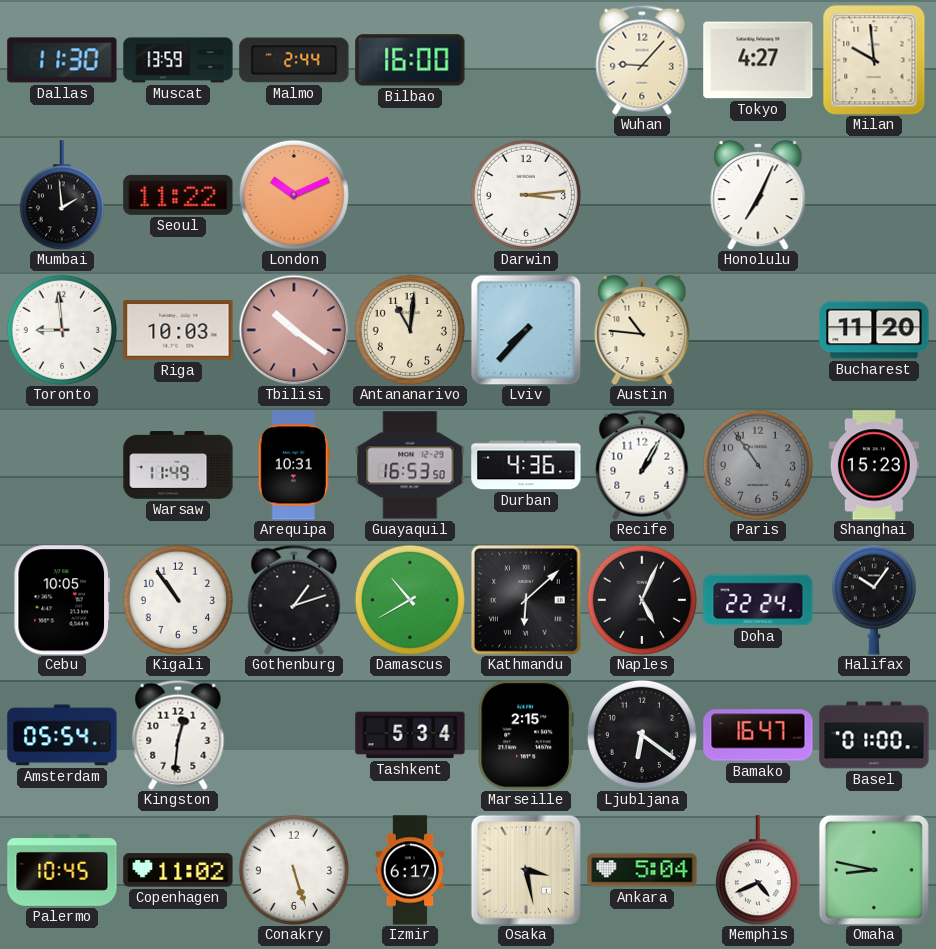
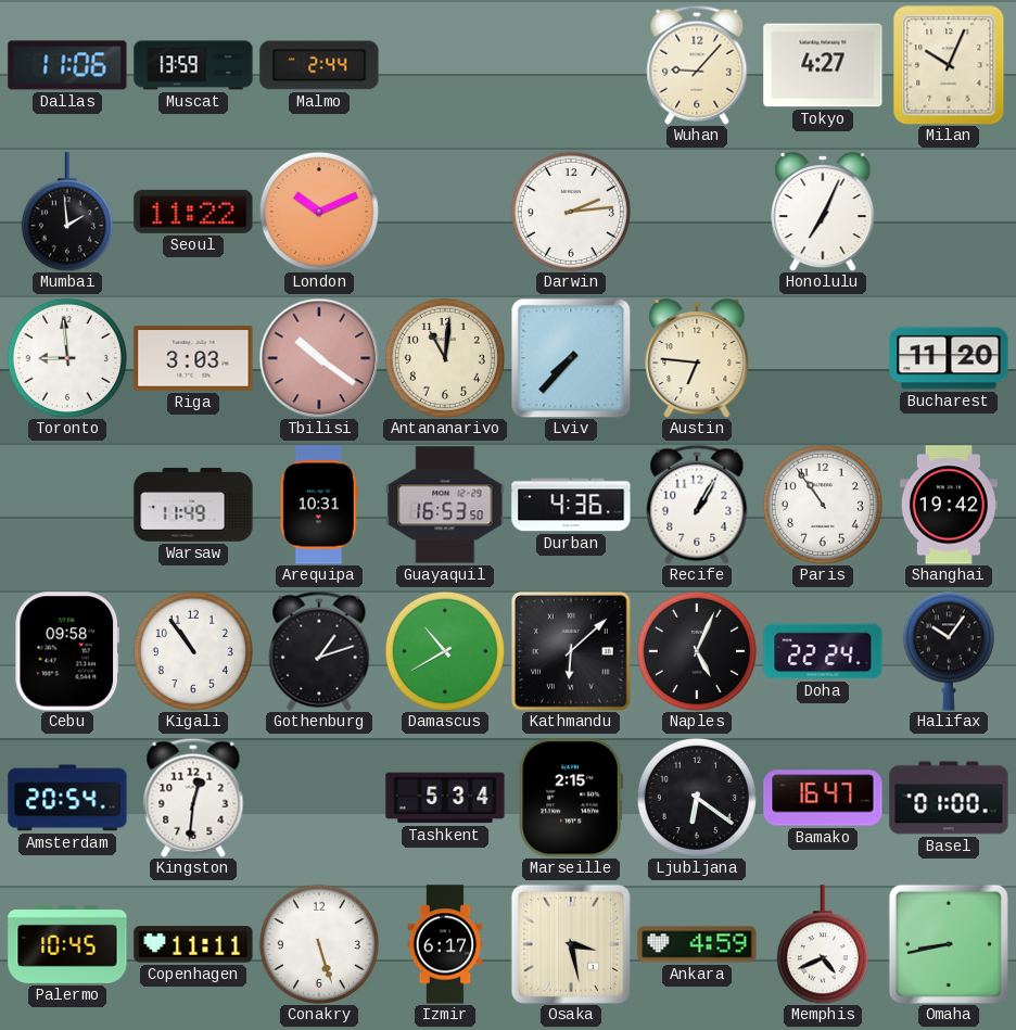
Dallas: 11:30 -> 11:06 (67, 65)
Bilbao: 16:00 -> none (410, 60)
Milan: 9:59 -> 10:04 (949, 65)
Darwin: 3:14 -> 2:14 (571, 212)
Riga: 10:03 -> 3:03 (193, 358)
Austin: 10:46 -> 6:46 (697, 358)
Paris dial: grey -> white (823, 505)
Shanghai: 15:23 -> 19:42 (949, 505)
Cebu: 10:05 -> 09:58 (66, 651)
Amsterdam: 05:54 -> 20:54 (67, 798)
Copenhagen: 11:02 -> 11:11 (193, 944)
Ankara: 5:04 -> 4:59 (697, 944)
Omaha: 8:47 -> 8:43 (949, 944)
